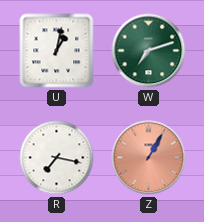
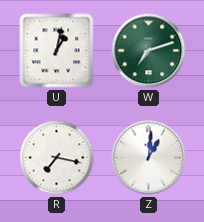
Z: 1:05 -> 1:01 (149, 158)
Z dial: salmon -> white (149, 158)
